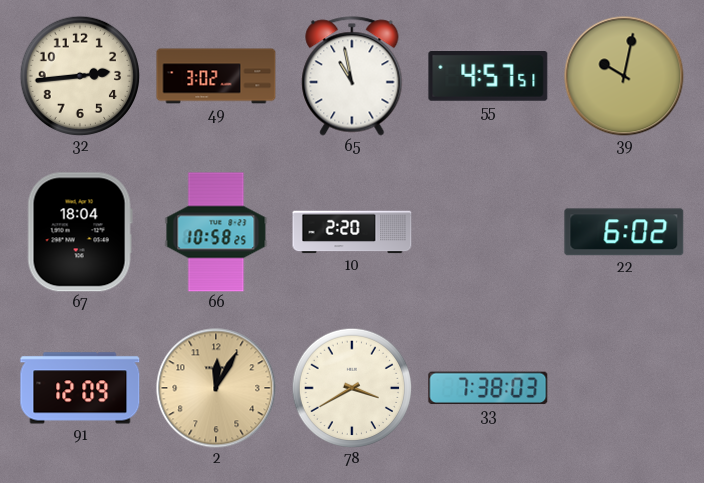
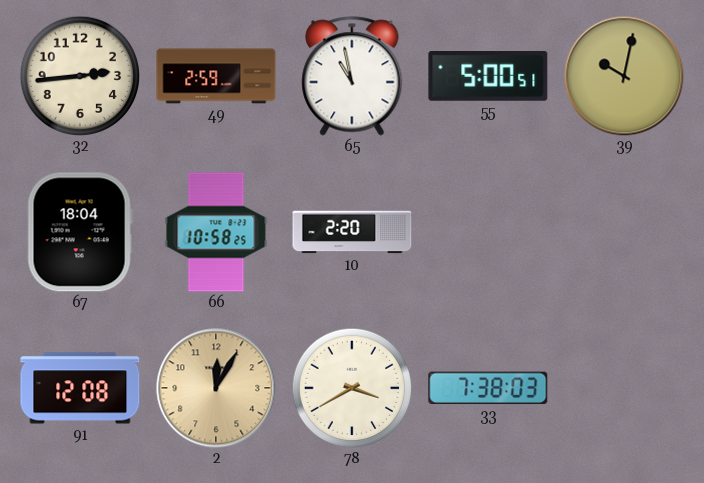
49: 3:02 -> 2:59 (216, 76)
55: 4:57 -> 5:00 (488, 77)
22: 6:02 -> none (624, 232)
91: 12:09 -> 12:08 (80, 388)
